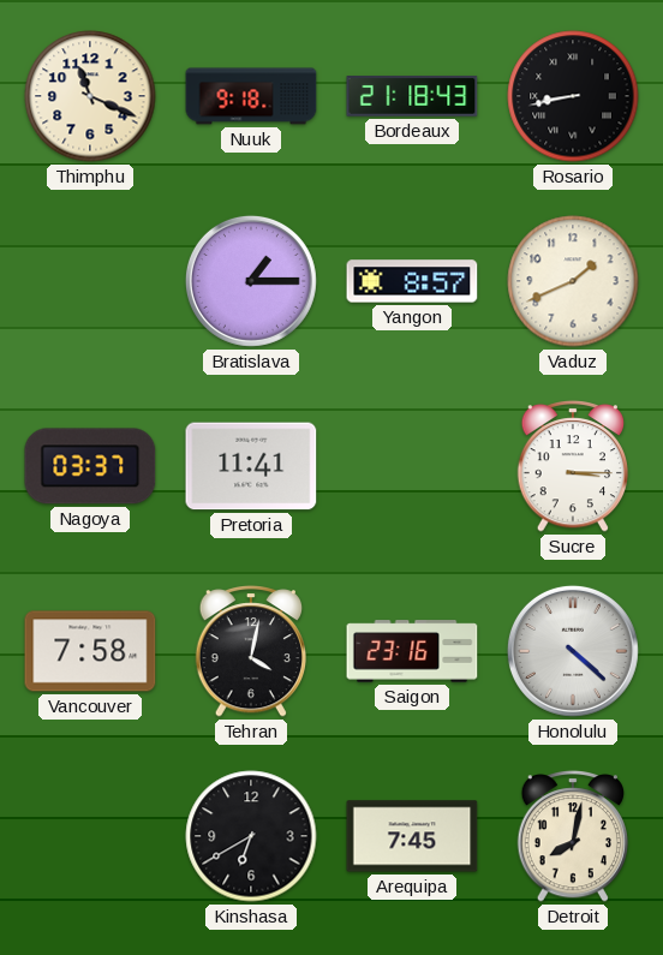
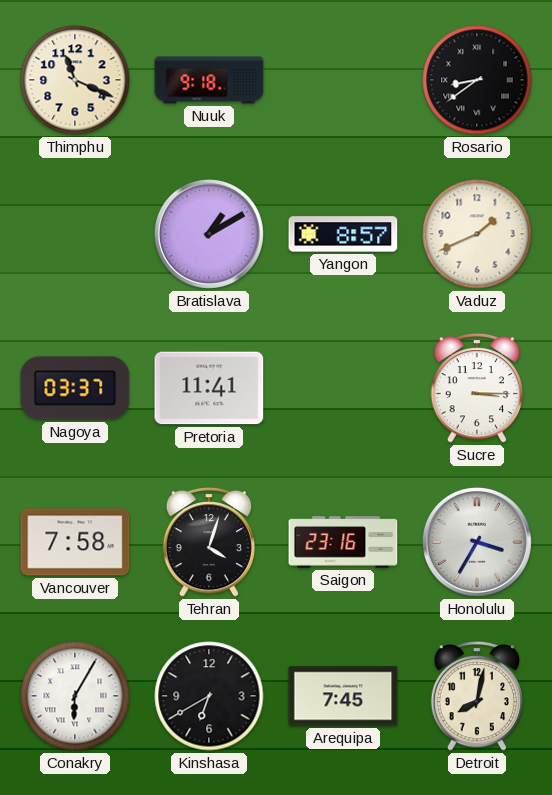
Bordeaux: 21:18 -> none (412, 96)
Rosario: 8:43 -> 8:39 (477, 80)
Bratislava: 1:15 -> 1:10 (209, 234)
Tehran: 4:02 -> 4:03 (208, 543)
Honolulu: 4:22 -> 3:35 (477, 542)
Conakry: none -> 6:05 (75, 696)
